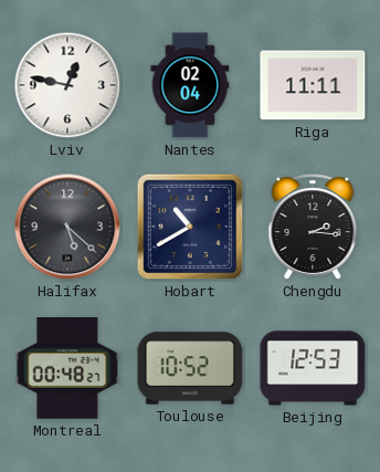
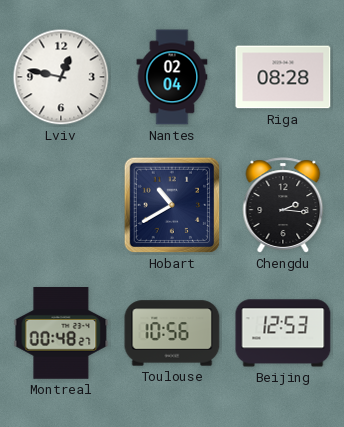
Riga: 11:11 -> 08:28 (283, 77)
Halifax: 5:22 -> none (67, 227)
Toulouse: 10:52 -> 10:56 (172, 333)
